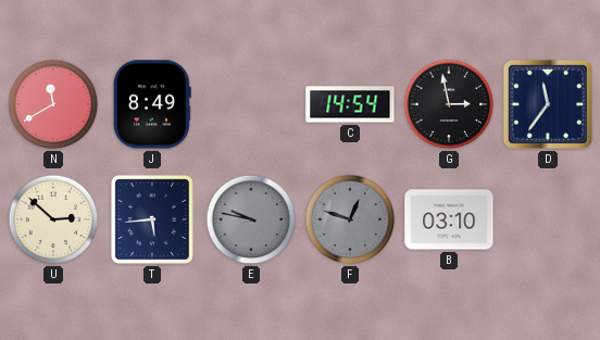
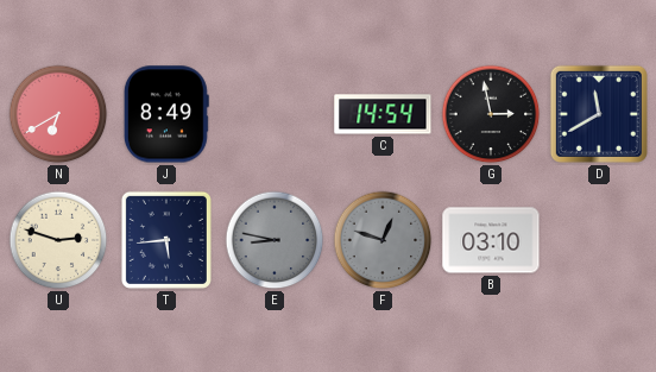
N: 11:40 -> 6:40 (58, 114)
D: 11:36 -> 11:40 (599, 114)
U: 2:52 -> 2:48 (58, 240)
E: 9:47 -> 8:47 (275, 240)
